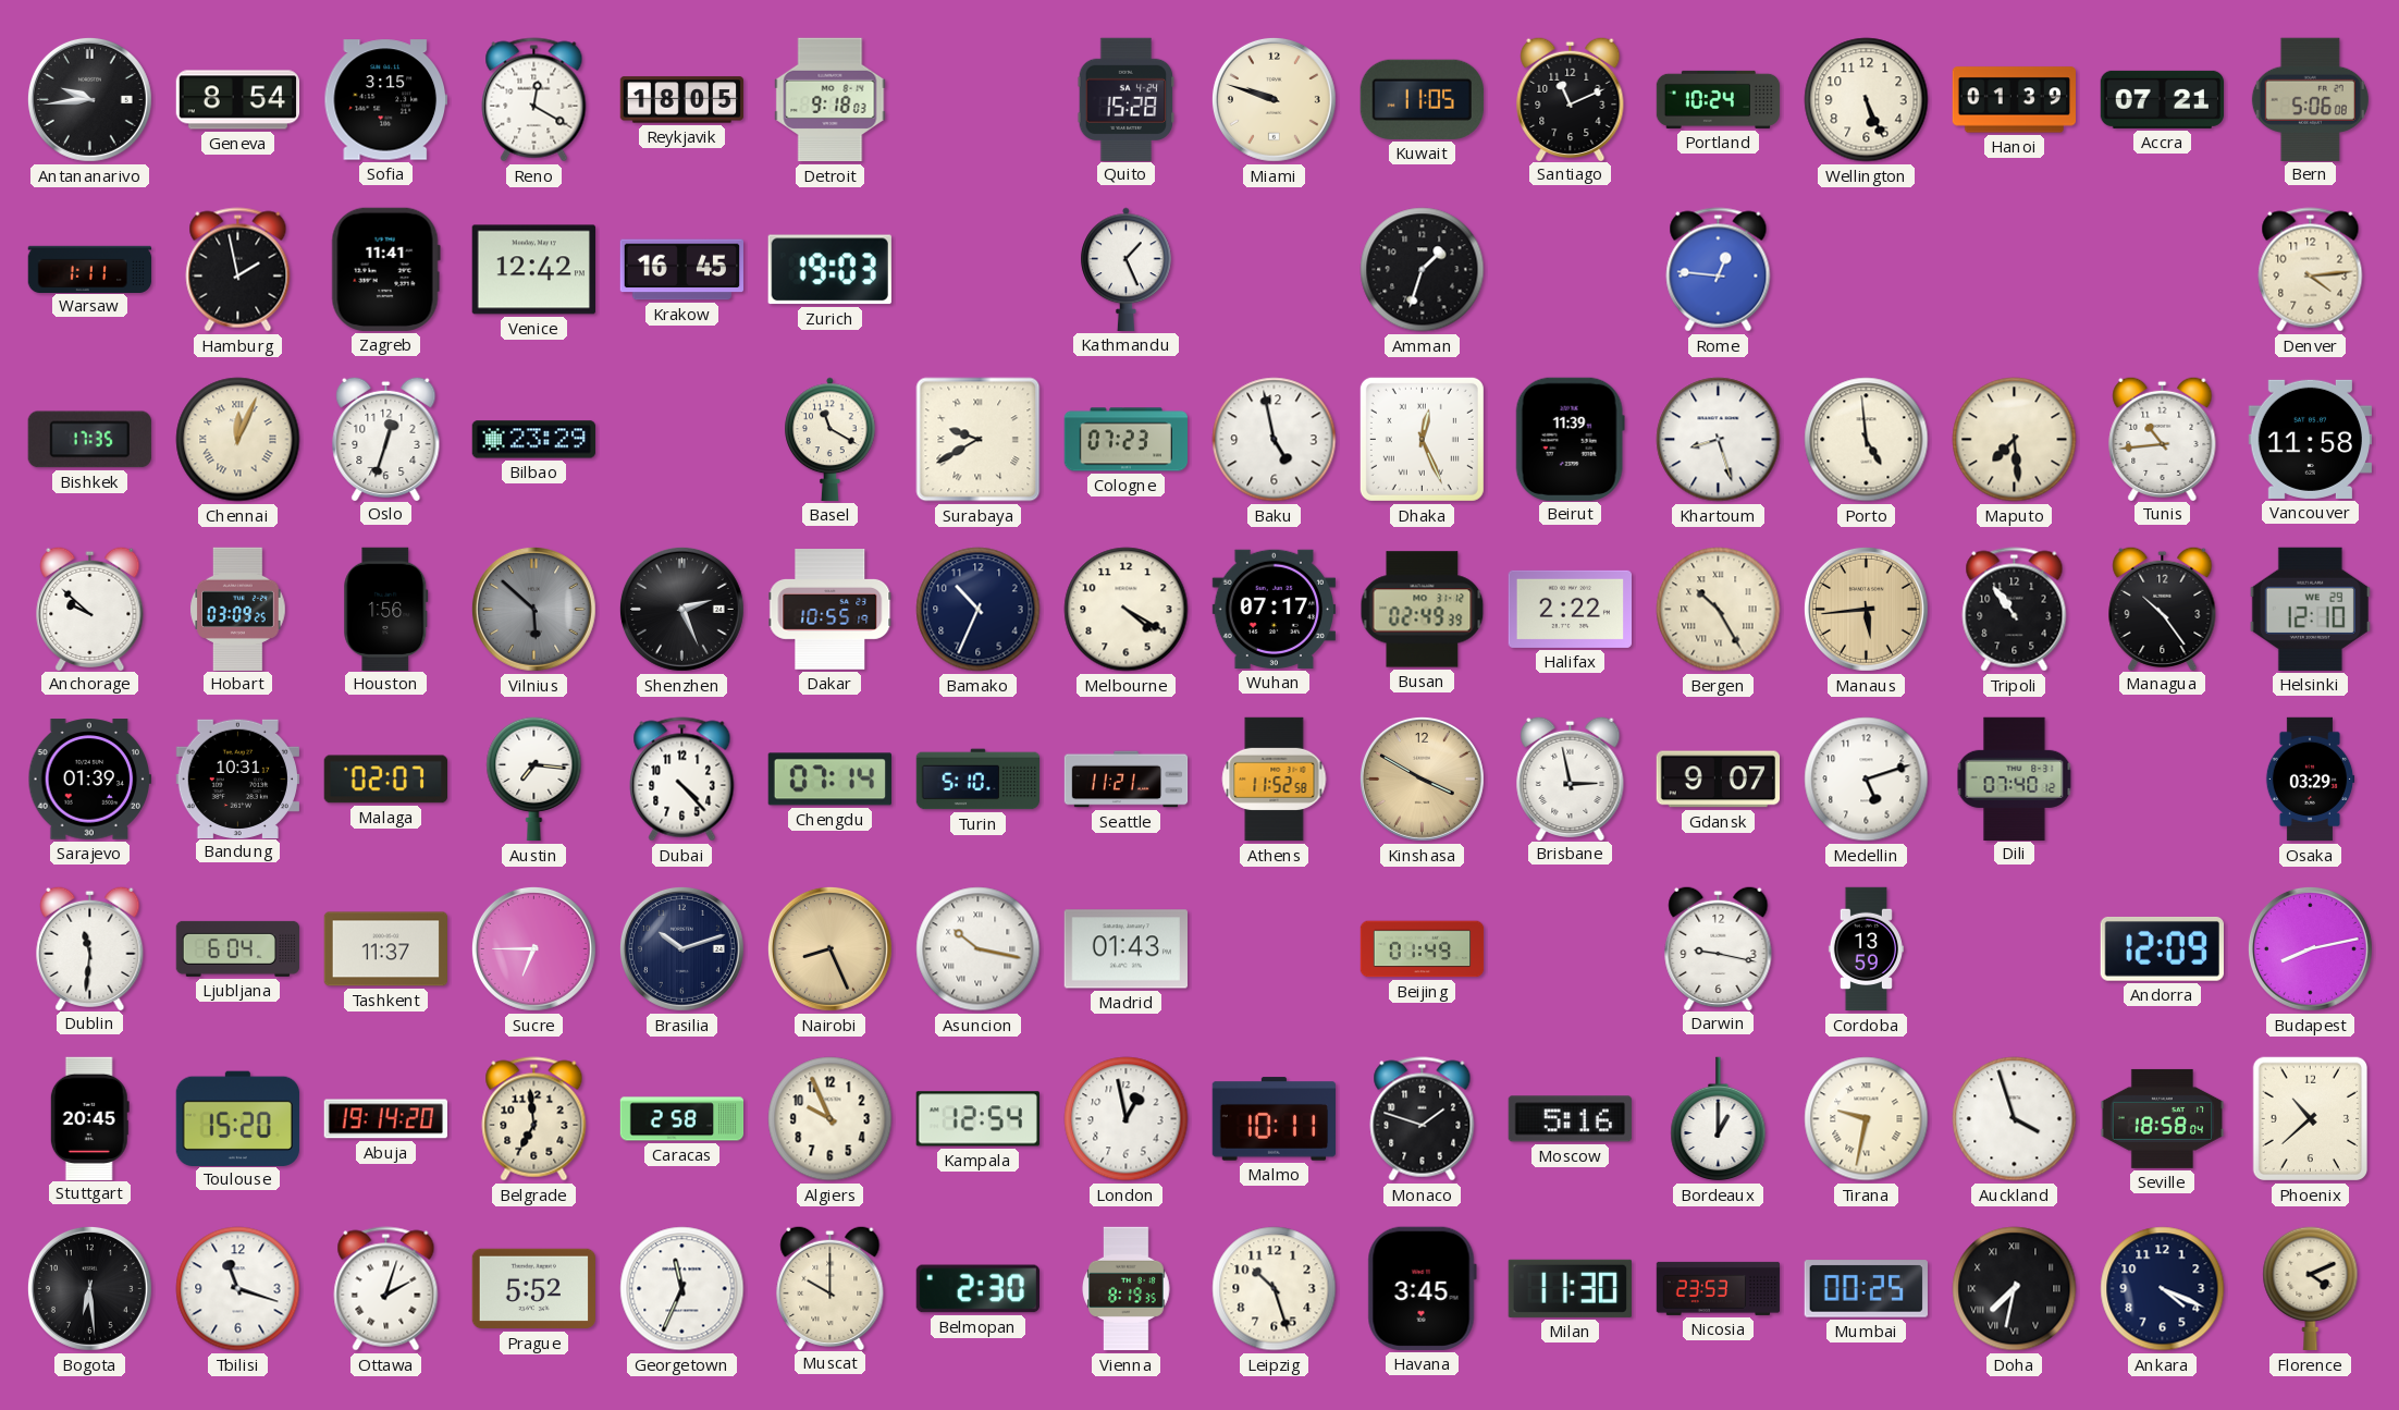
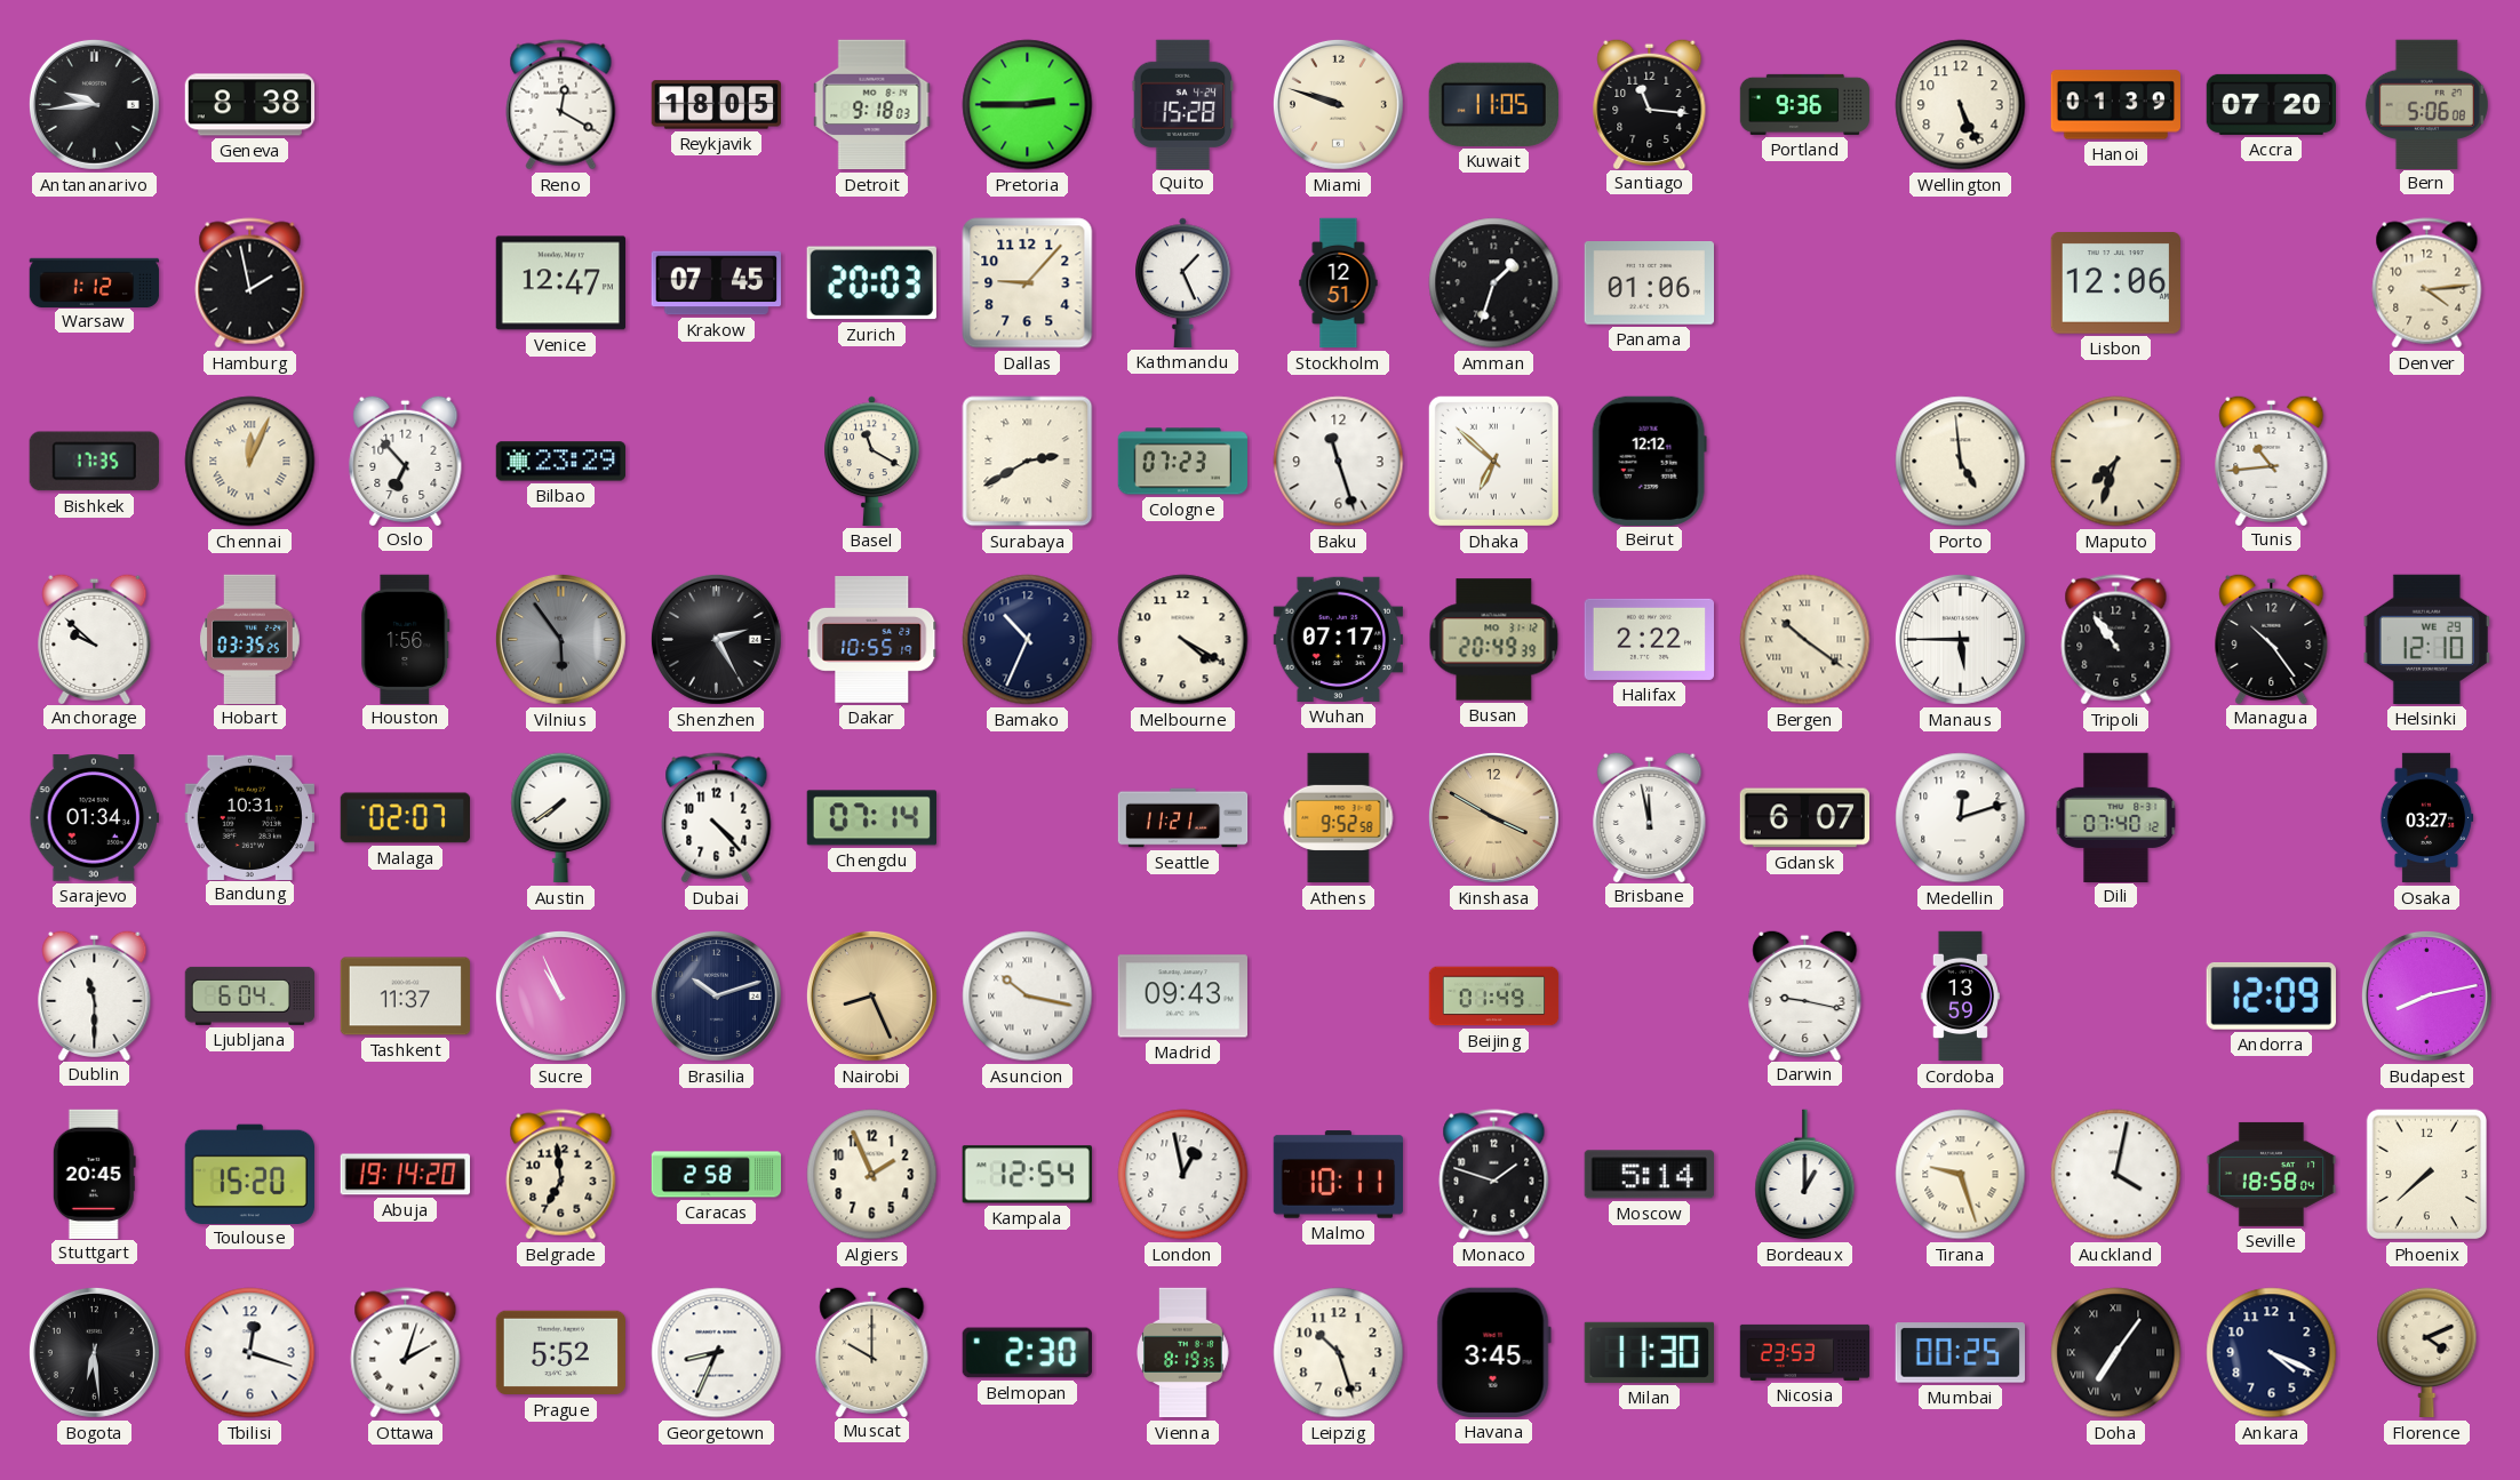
Geneva: 8:54 -> 8:38 (250, 105)
Sofia: 3:15 -> none (385, 100)
Pretoria: none -> 2:45 (1028, 105)
Santiago: 11:11 -> 11:16 (1650, 103)
Portland: 10:24 -> 9:36 (1805, 104)
Accra: 07:21 -> 07:20 (2272, 104)
Warsaw: 1:11 -> 1:12 (95, 282)
Zagreb: 11:41 -> none (385, 269)
Venice: 12:42 -> 12:47 (560, 283)
Krakow: 16:45 -> 07:45 (716, 283)
Zurich: 19:03 -> 20:03 (871, 283)
Dallas: none -> 9:07 (1028, 283)
Stockholm: none -> 12:51 (1339, 283)
Panama: none -> 01:06 (1649, 283)
Rome: 12:46 -> none (1719, 270)
Lisbon: none -> 12:06 (2115, 283)
Oslo: 12:33 -> 6:53 (406, 459)
Surabaya: 9:40 -> 2:40 (1028, 462)
Baku: 4:58 -> 11:27 (1339, 462)
Dhaka: 12:26 -> 6:52 (1493, 461)
Beirut: 11:39 -> 12:12 (1649, 461)
Khartoum: 8:27 -> none (1719, 440)
Maputo: 7:29 -> 7:33 (2116, 462)
Vancouver: 11:58 -> none (2310, 439)
Hobart: 03:09 -> 03:35 (250, 639)
Vilnius: 5:52 -> 5:54 (560, 639)
Shenzhen: 2:26 -> 2:25 (716, 639)
Busan: 02:49 -> 20:49 (1494, 640)
Bergen: 10:25 -> 10:21 (1805, 640)
Manaus: 5:44 -> 5:45 (1960, 639)
Manaus dial: champagne -> white (1960, 639)
Sarajevo: 01:39 -> 01:34 (95, 818)
Austin: 7:16 -> 7:39 (561, 818)
Turin: 5:10 -> none (979, 780)
Athens: 11:52 -> 9:52 (1339, 818)
Brisbane: 2:58 -> 11:58 (1650, 816)
Gdansk: 9:07 -> 6:07 (1804, 818)
Medellin: 5:12 -> 12:12 (1961, 818)
Osaka: 03:29 -> 03:27 (2426, 818)
Dublin: 11:31 -> 11:30 (95, 994)
Sucre: 6:45 -> 10:56 (560, 995)
Madrid: 01:43 -> 09:43 (1182, 997)
Algiers: 9:56 -> 1:56 (872, 1175)
Moscow: 5:16 -> 5:14 (1649, 1175)
Tirana: 9:32 -> 9:27 (1961, 1175)
Auckland: 3:57 -> 4:02 (2116, 1175)
Phoenix: 10:38 -> 7:38 (2427, 1175)
Tbilisi: 11:18 -> 12:18 (250, 1353)
Georgetown: 11:34 -> 8:34 (717, 1353)
Doha: 7:32 -> 7:06 (2116, 1353)
